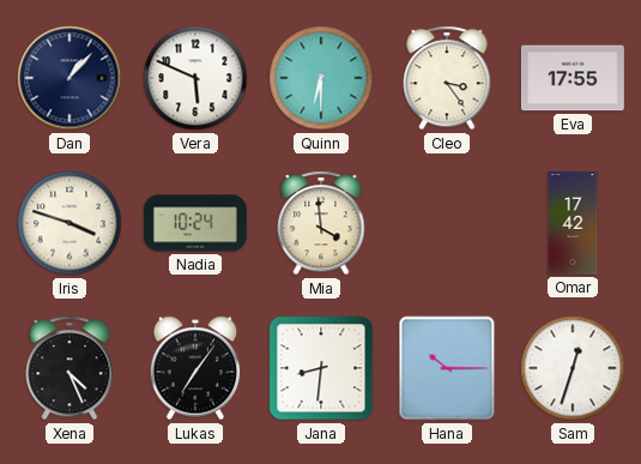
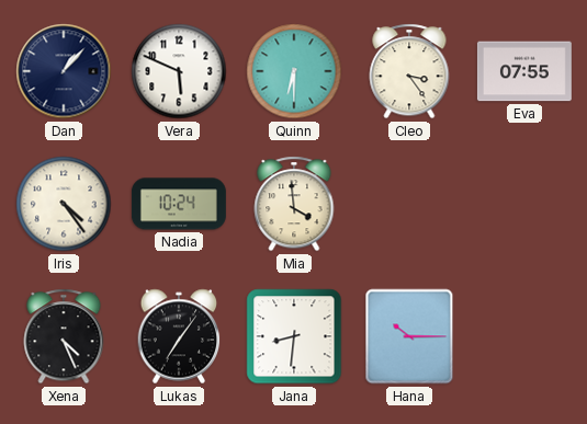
Eva: 17:55 -> 07:55 (524, 71)
Iris: 3:48 -> 4:24 (64, 204)
Omar: 17:42 -> none (573, 223)
Sam: 12:33 -> none (573, 368)
